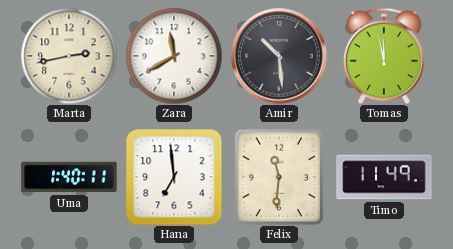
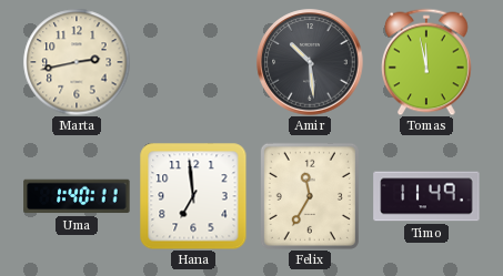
Zara: 11:40 -> none (174, 56)
Felix: 11:31 -> 11:35 (310, 196)
